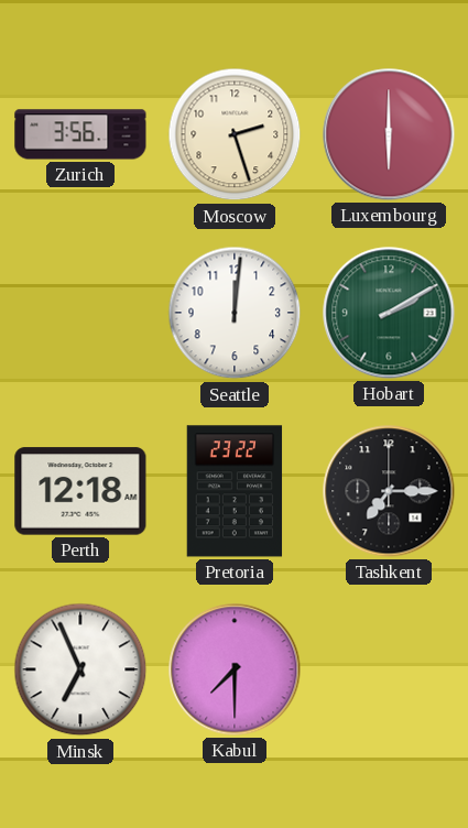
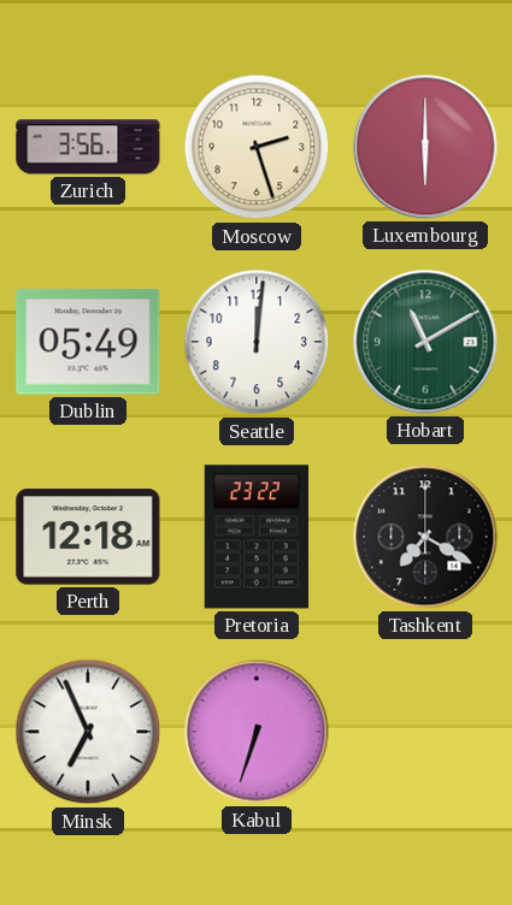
Dublin: none -> 05:49 (88, 342)
Hobart: 2:10 -> 11:10 (425, 342)
Tashkent: 7:15 -> 7:20 (425, 537)
Kabul: 7:30 -> 6:33 (257, 732)
